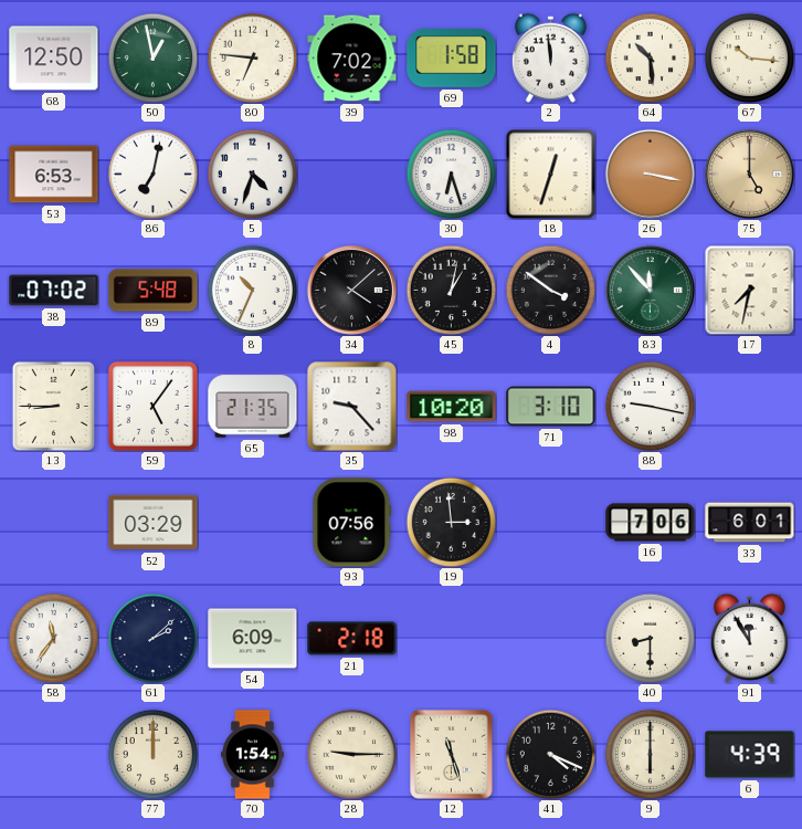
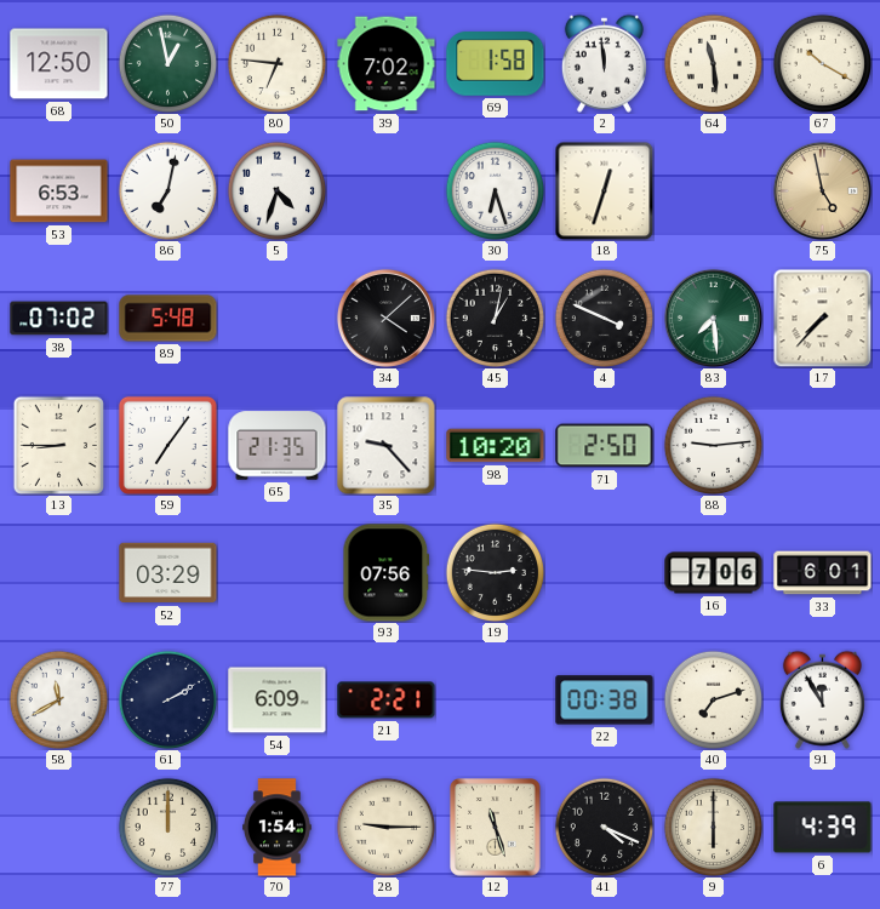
64: 10:29 -> 11:29 (713, 63)
67: 10:16 -> 10:20 (822, 63)
26: 3:17 -> none (650, 174)
75: 5:00 -> 4:58 (822, 190)
8: 10:34 -> none (252, 290)
4: 3:51 -> 3:49 (604, 318)
83: 11:53 -> 7:29 (713, 318)
17: 7:32 -> 7:37 (822, 318)
59: 5:06 -> 7:06 (167, 445)
71: 3:10 -> 2:50 (605, 446)
88: 9:17 -> 9:14 (713, 445)
19: 2:59 -> 2:46 (495, 572)
58: 11:36 -> 11:40 (58, 699)
61: 2:08 -> 2:10 (167, 699)
21: 2:18 -> 2:21 (387, 701)
22: none -> 00:38 (605, 701)
40: 8:30 -> 7:12 (713, 699)
